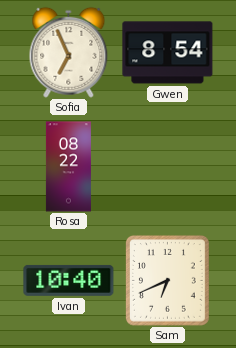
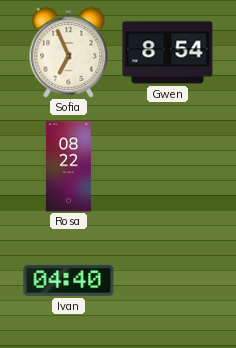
Ivan: 10:40 -> 04:40 (69, 280)
Sam: 6:41 -> none (167, 280)
